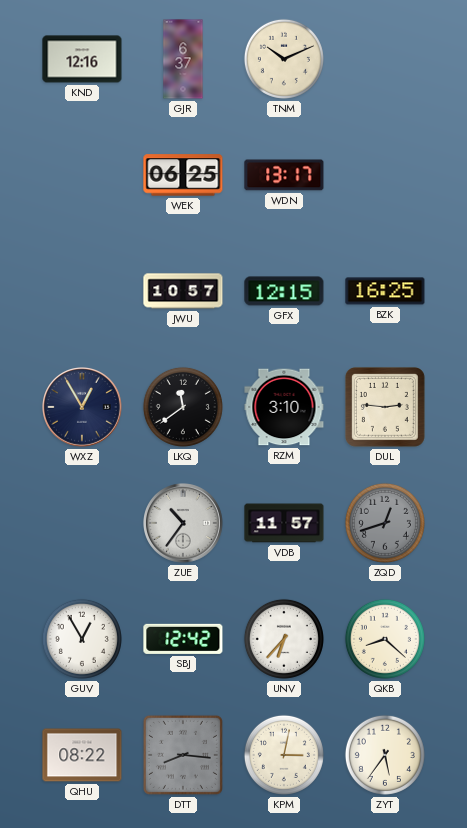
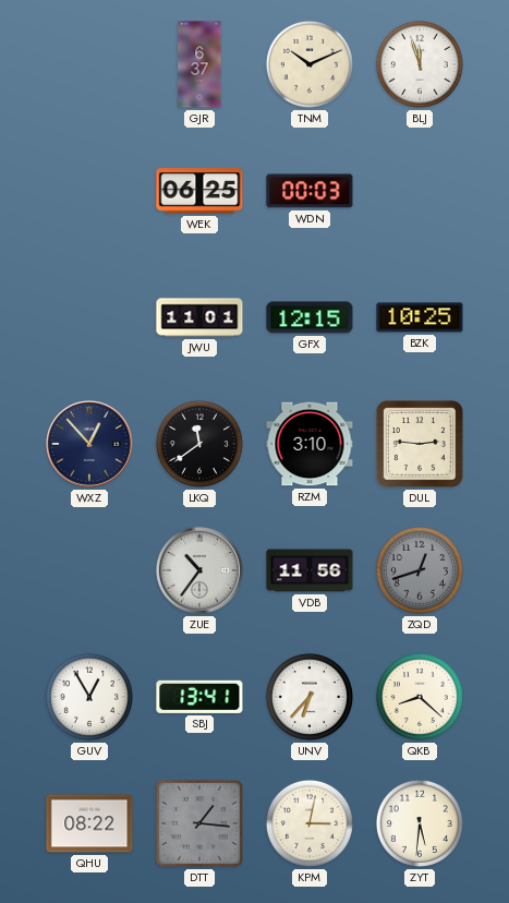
KND: 12:16 -> none (82, 59)
BLJ: none -> 11:57 (420, 64)
WDN: 13:17 -> 00:03 (310, 191)
JWU: 10:57 -> 11:01 (199, 317)
BZK: 16:25 -> 10:25 (420, 317)
WXZ: 12:55 -> 12:53 (90, 445)
VDB: 11:57 -> 11:56 (310, 570)
SBJ: 12:42 -> 13:41 (199, 697)
DTT: 8:16 -> 1:16 (199, 823)
ZYT: 5:36 -> 5:31 (420, 823)
